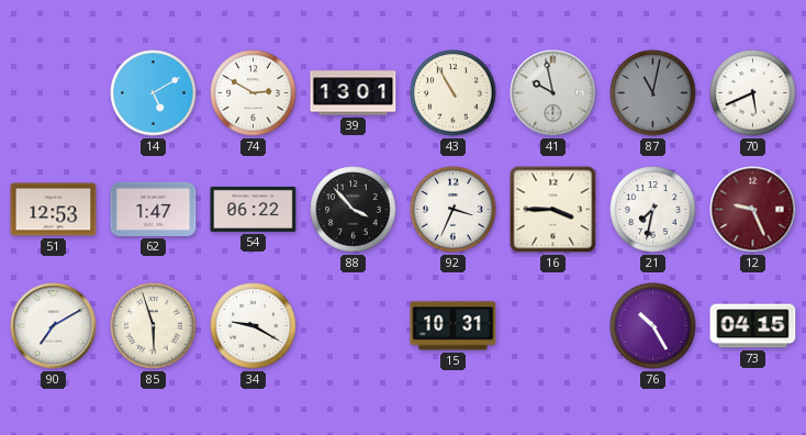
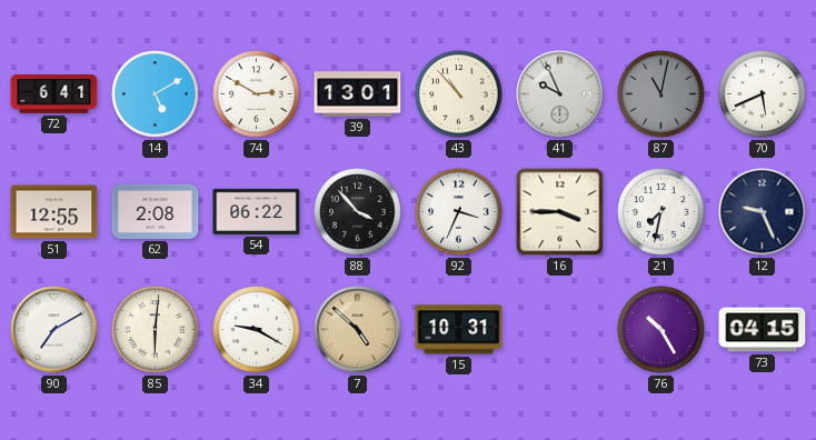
72: none -> 6:41 (54, 94)
43: 10:55 -> 10:53 (459, 94)
41: 9:58 -> 9:56 (560, 94)
51: 12:53 -> 12:55 (54, 212)
62: 1:47 -> 2:08 (156, 211)
12 dial: burgundy -> navy (763, 212)
85: 5:57 -> 6:01 (156, 330)
7: none -> 4:52 (358, 330)
